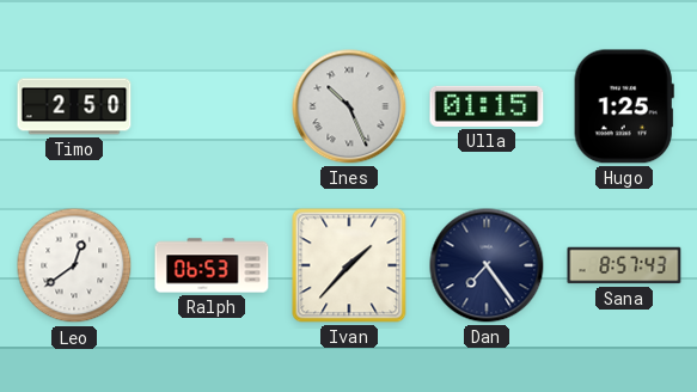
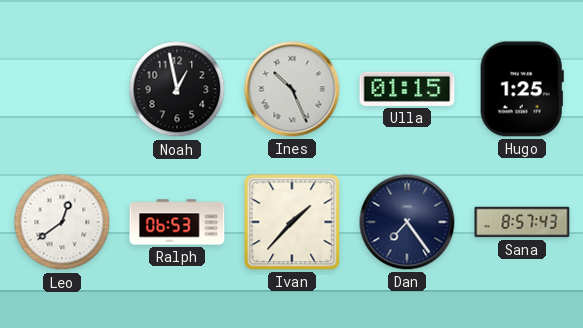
Timo: 2:50 -> none (74, 106)
Noah: none -> 12:58 (177, 89)
